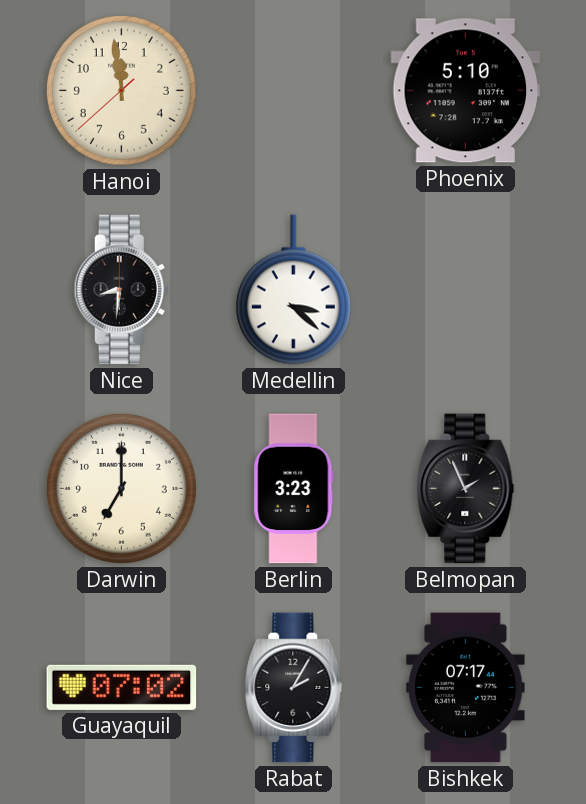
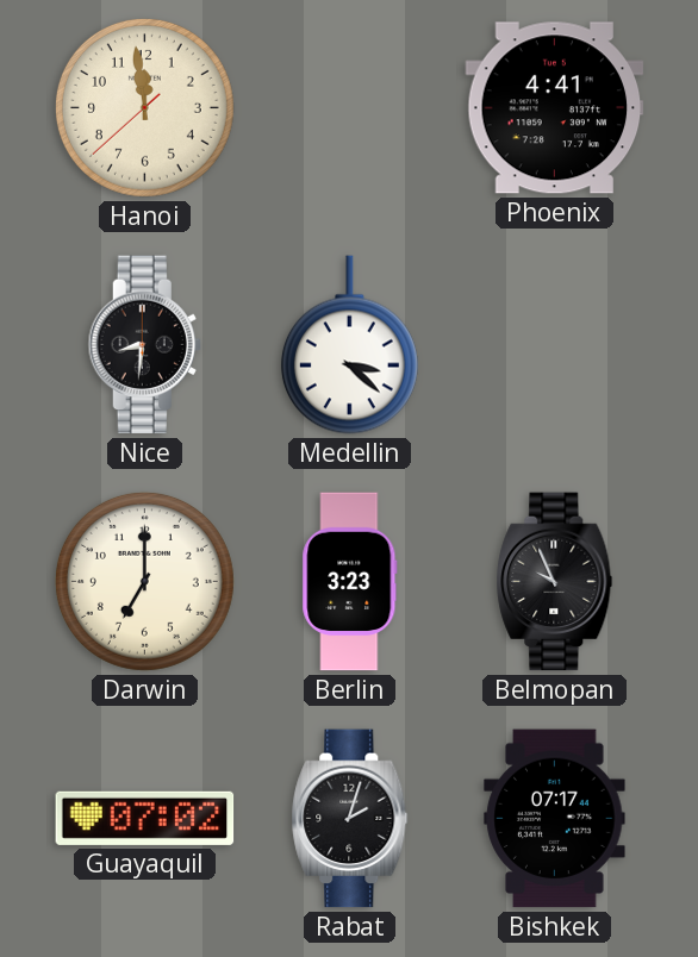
Phoenix: 5:10 -> 4:41 (555, 108)
Belmopan: 1:56 -> 9:56 (555, 582)
Rabat: 2:05 -> 2:03 (350, 819)
